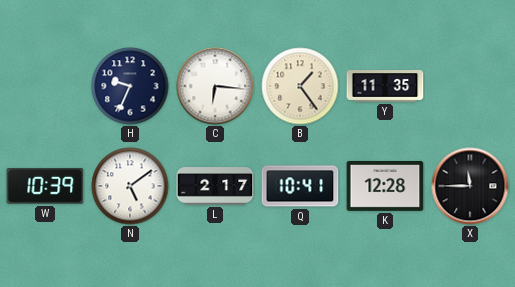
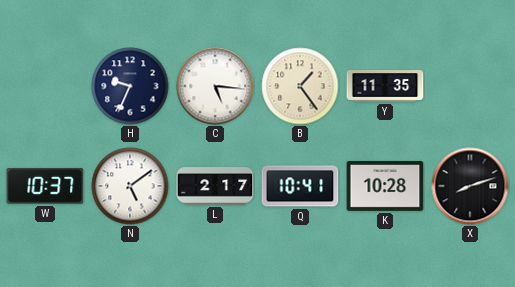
C: 6:16 -> 5:16 (215, 86)
W: 10:39 -> 10:37 (45, 186)
K: 12:28 -> 10:28 (385, 186)
X: 11:45 -> 8:12 (470, 186)
